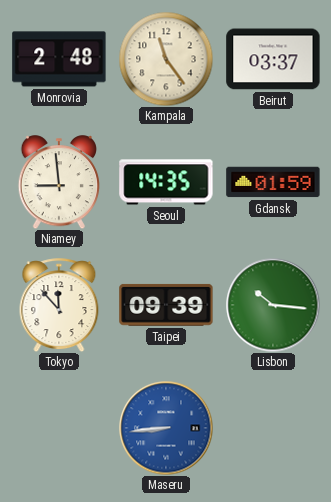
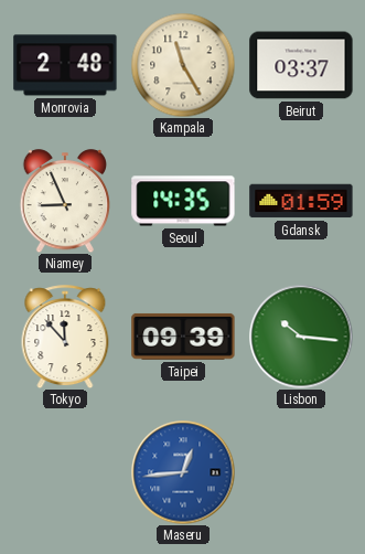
Kampala: 11:24 -> 11:25 (183, 65)
Niamey: 8:59 -> 8:56 (64, 201)
Maseru: 8:44 -> 12:44 (183, 472)
